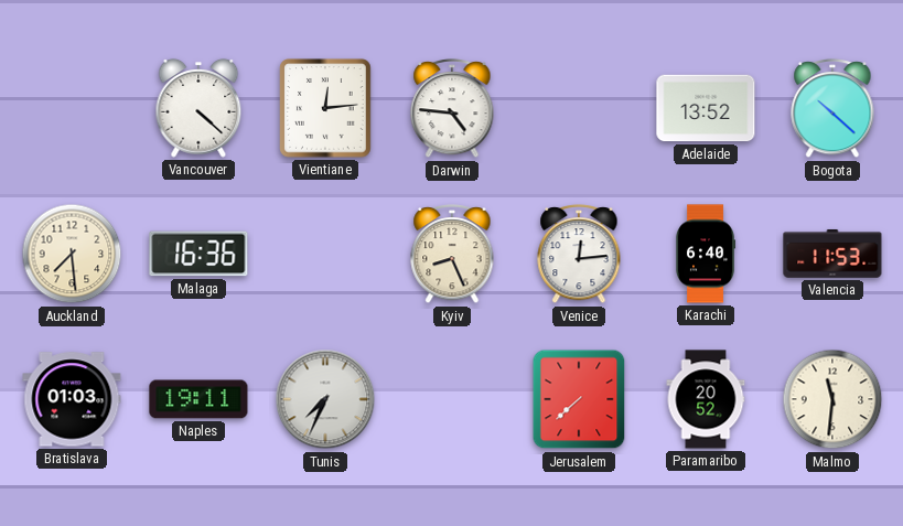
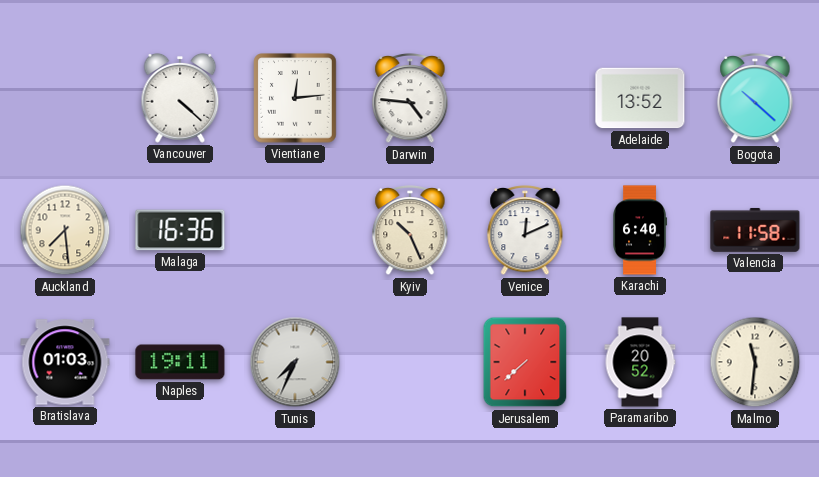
Kyiv: 8:26 -> 10:26 (410, 231)
Venice: 12:14 -> 12:11 (525, 231)
Valencia: 11:53 -> 11:58 (755, 230)
